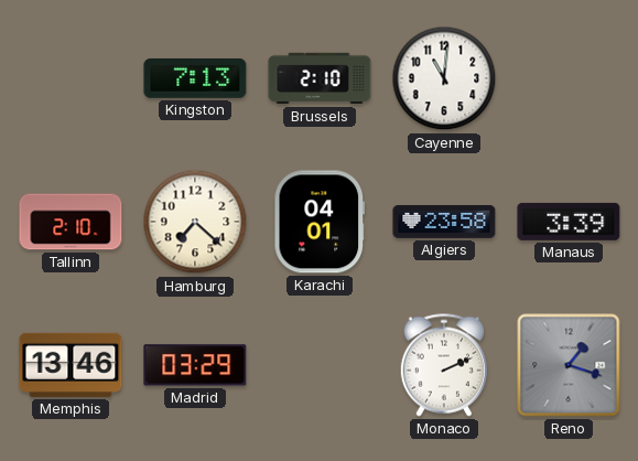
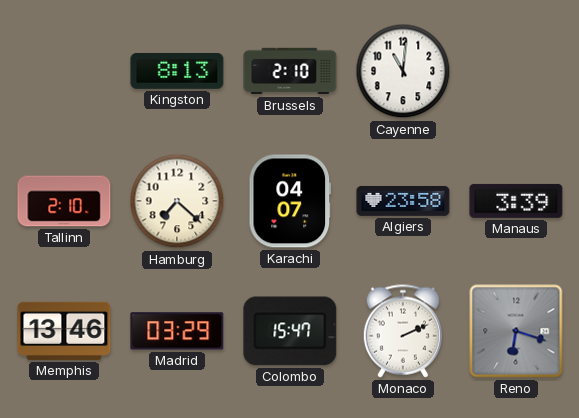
Kingston: 7:13 -> 8:13 (177, 71)
Karachi: 04:01 -> 04:07 (289, 201)
Colombo: none -> 15:47 (290, 331)
Reno: 1:18 -> 6:18 (516, 331)
